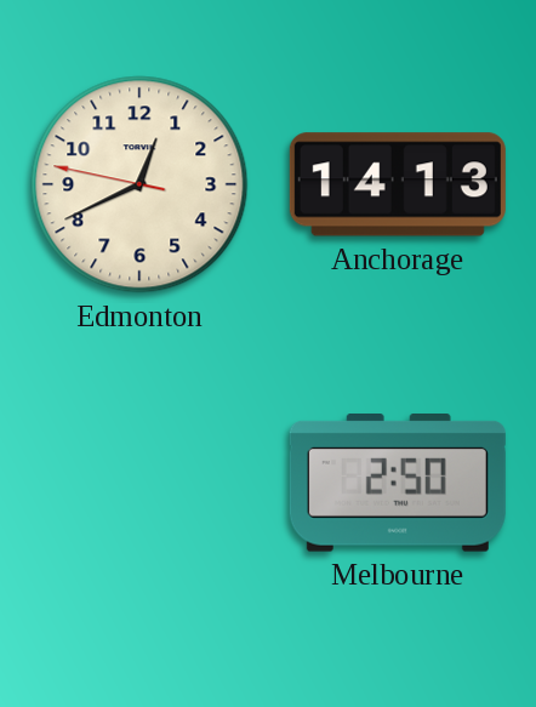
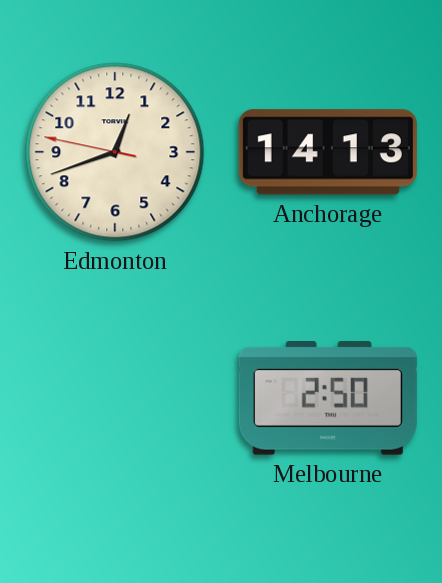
Edmonton: 12:40 -> 12:41 (115, 152)
